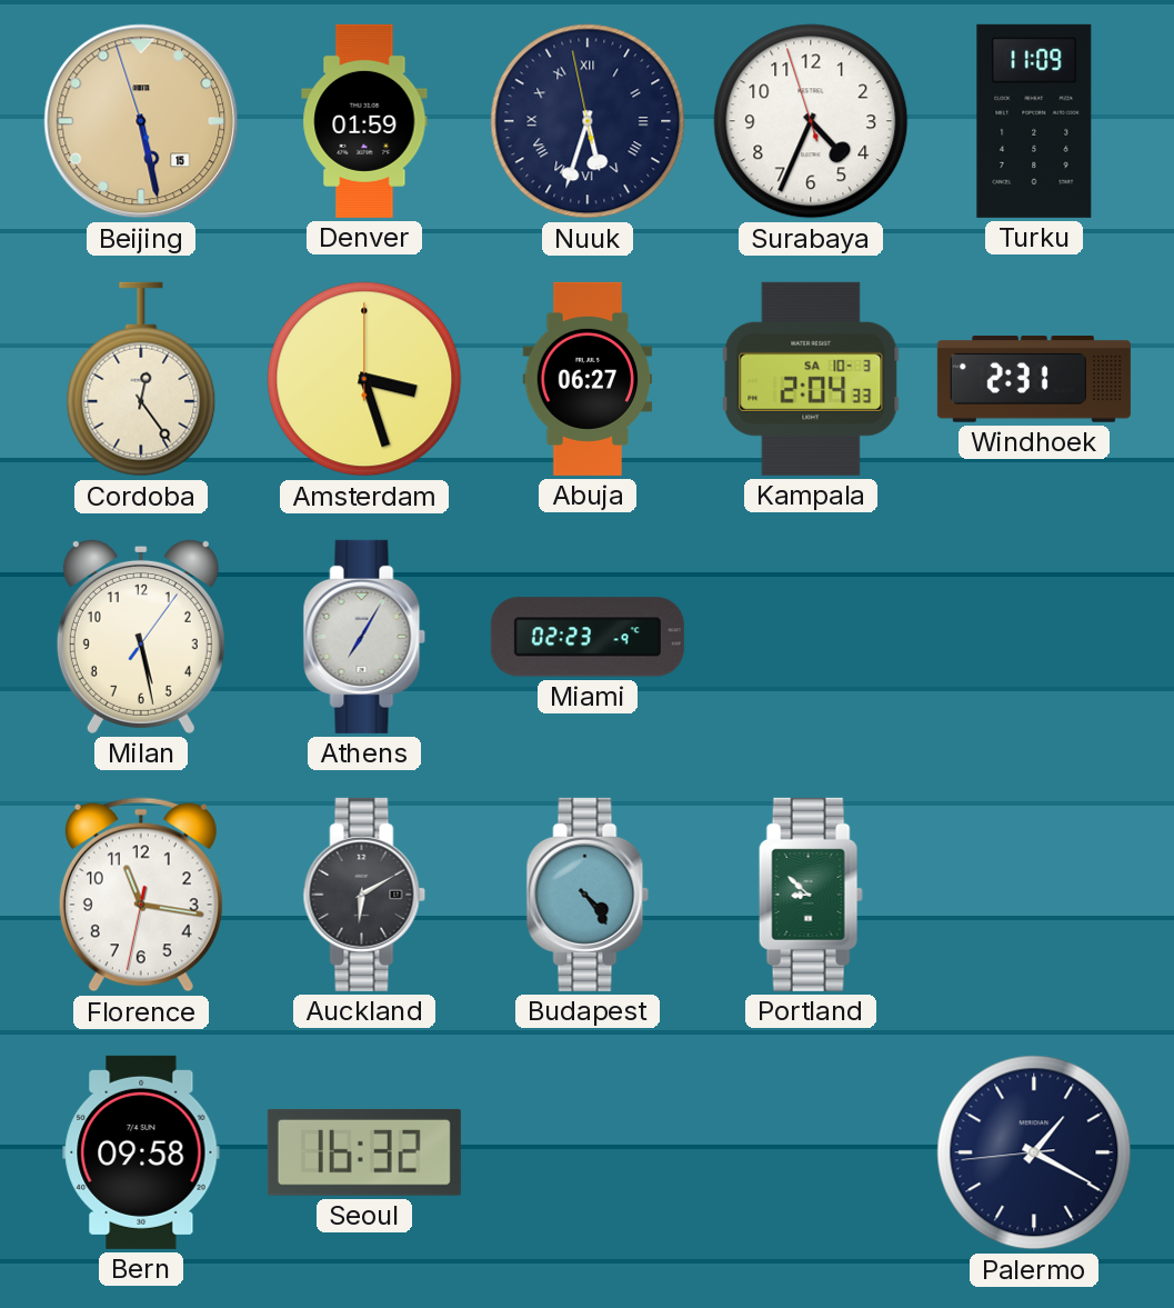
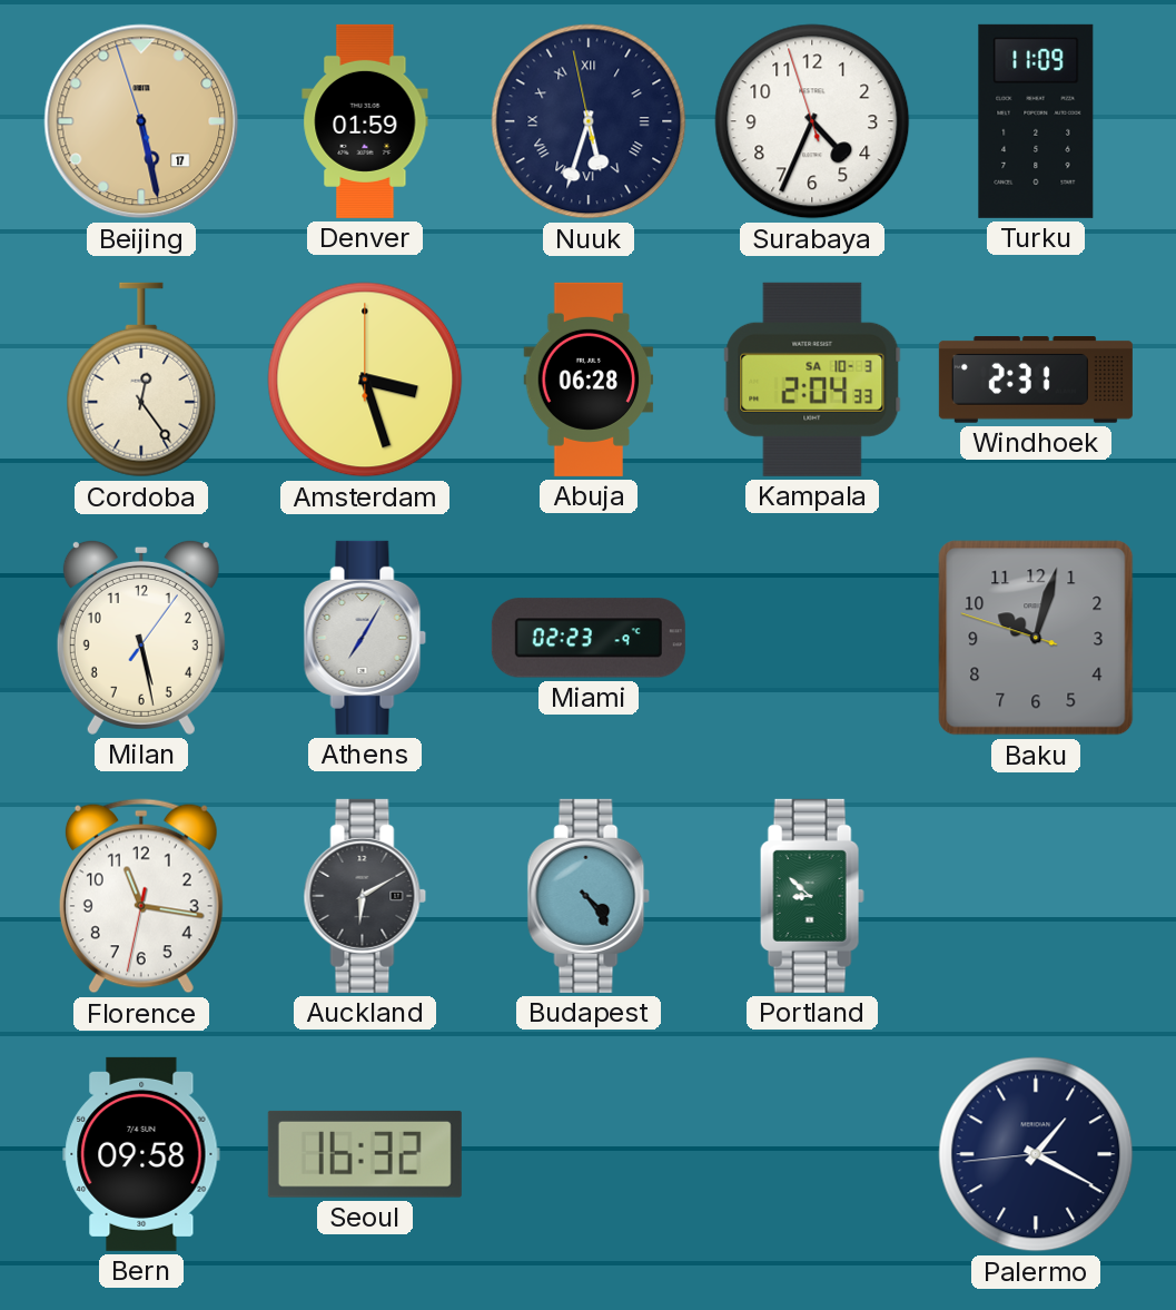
Beijing date: 15 -> 17 (141, 121)
Abuja: 06:27 -> 06:28 (589, 380)
Baku: none -> 10:02 (1036, 638)
